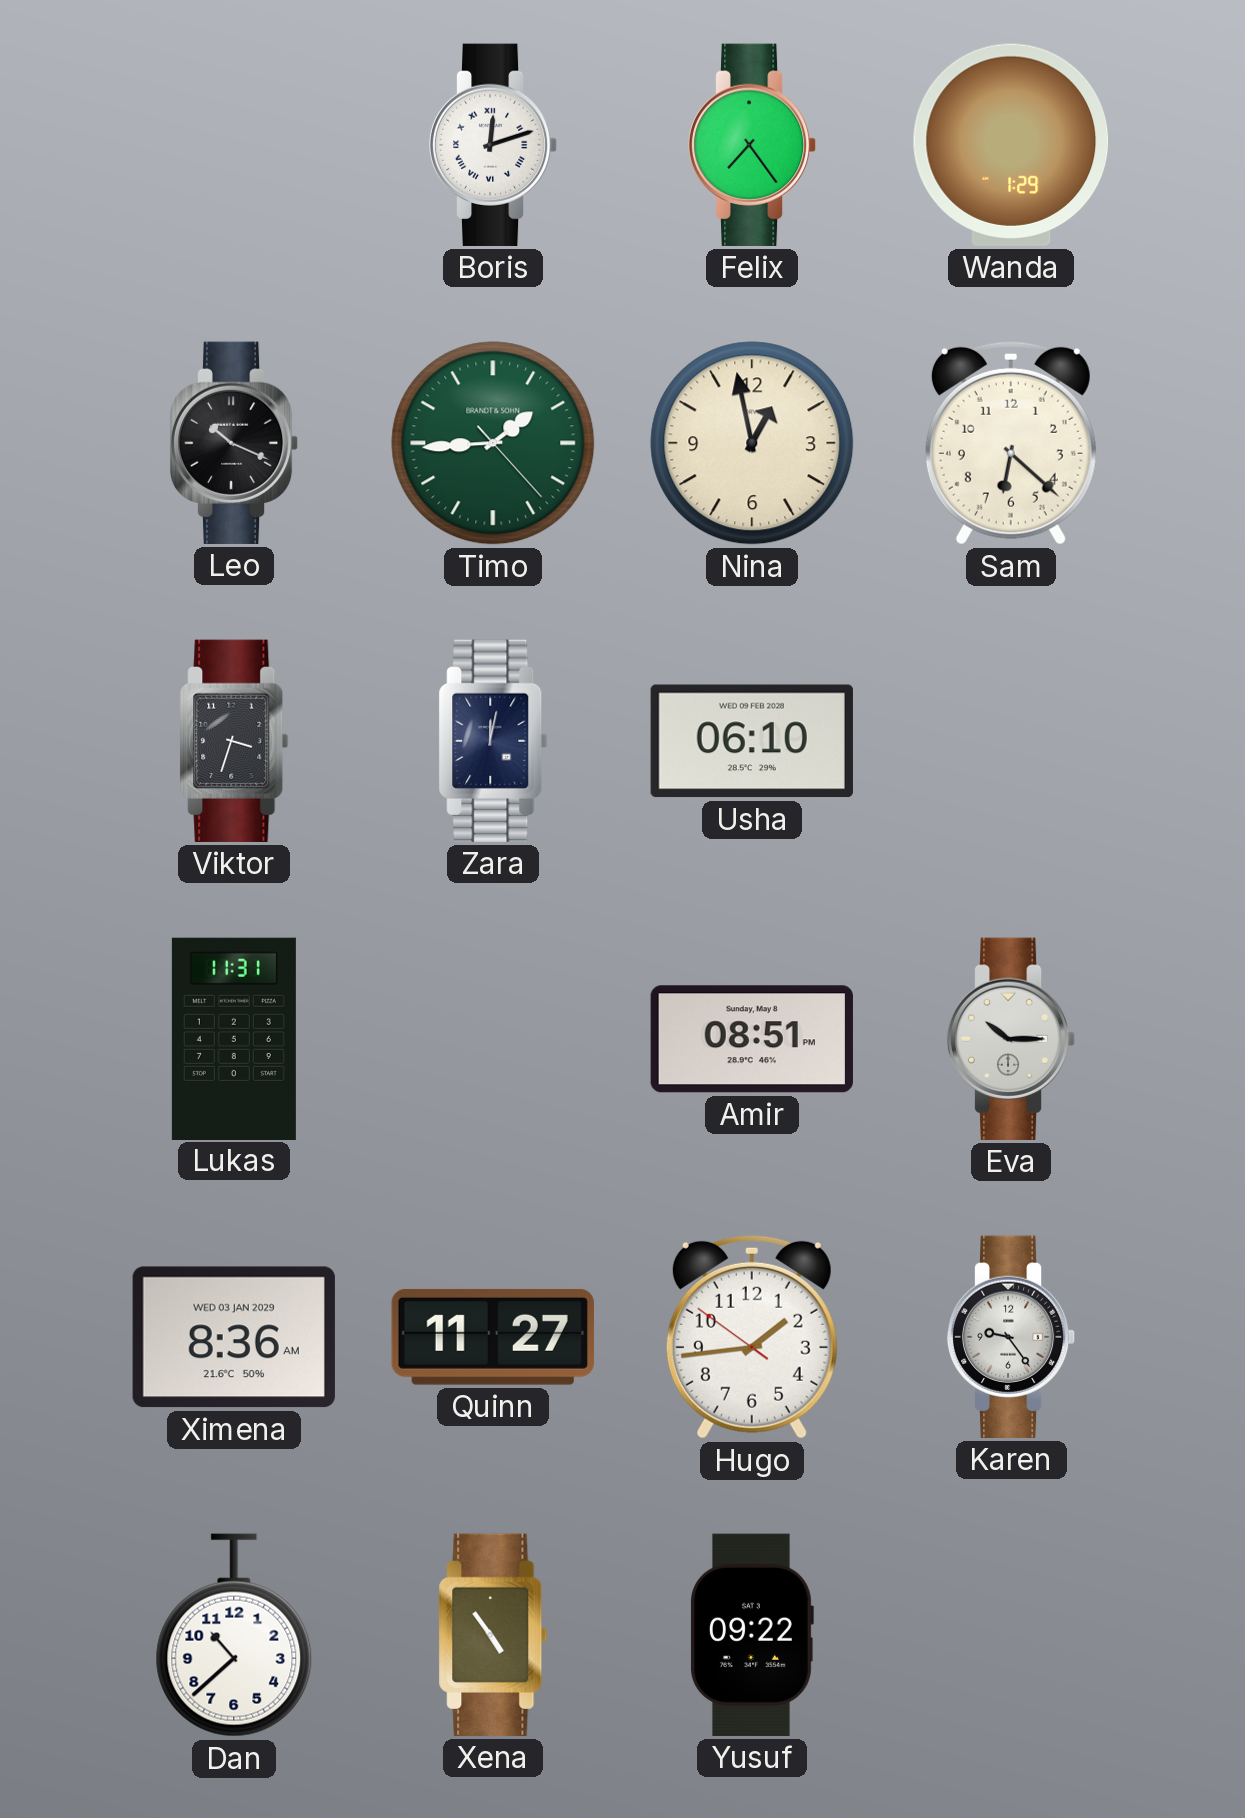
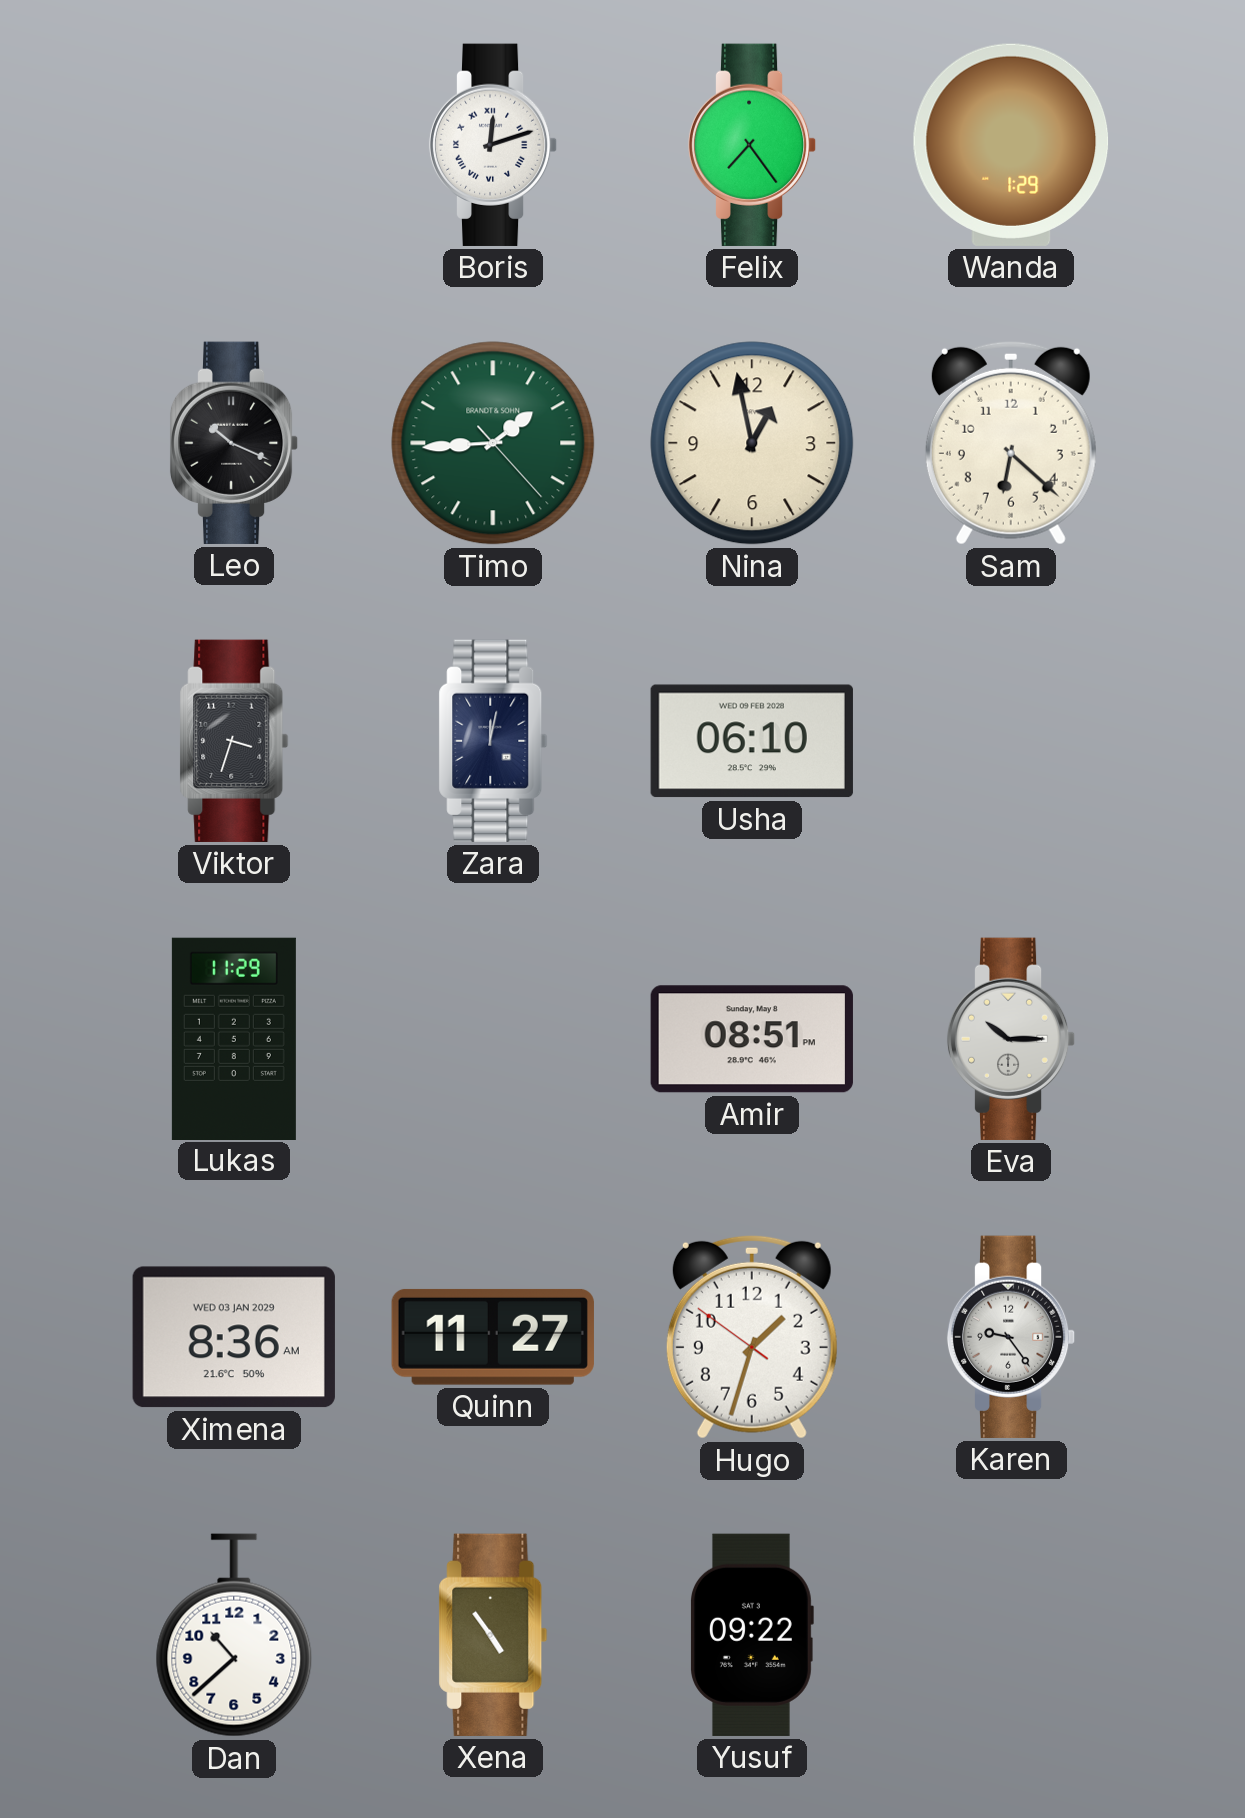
Lukas: 11:31 -> 11:29 (234, 1038)
Hugo: 1:43 -> 1:32 (752, 1337)
